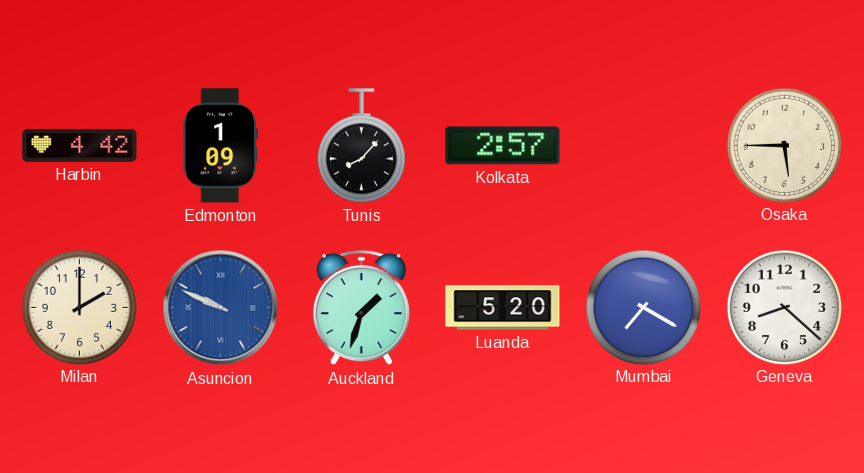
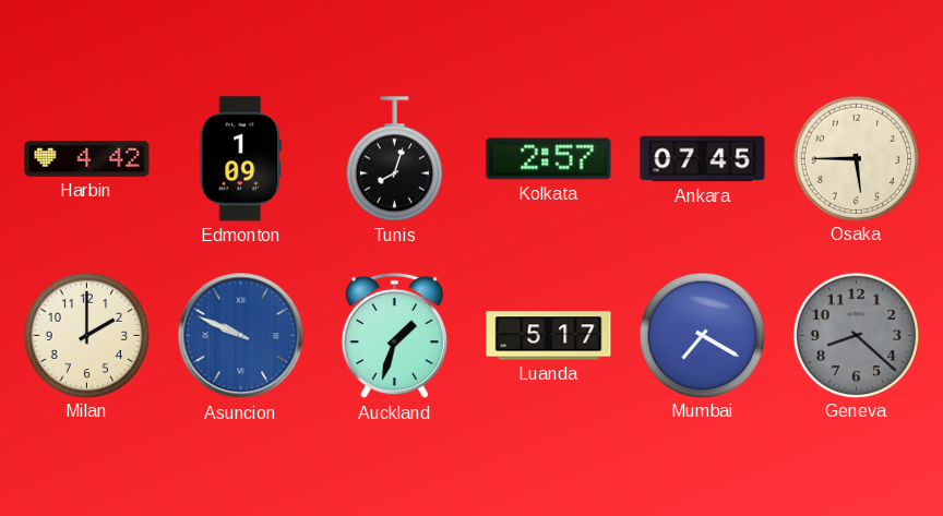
Tunis: 8:07 -> 8:03 (394, 159)
Ankara: none -> 07:45 (703, 159)
Luanda: 5:20 -> 5:17 (549, 336)
Geneva dial: white -> grey (856, 335)
